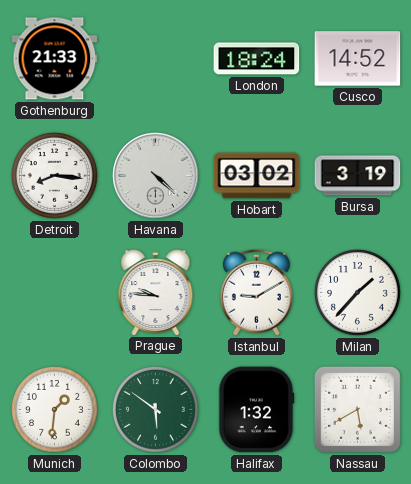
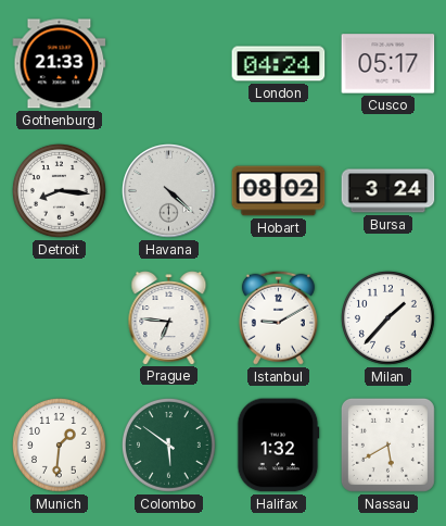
London: 18:24 -> 04:24 (279, 64)
Cusco: 14:52 -> 05:17 (388, 64)
Hobart: 03:02 -> 08:02 (279, 191)
Bursa: 3:19 -> 3:24 (388, 191)
Prague: 9:46 -> 6:46 (169, 318)
